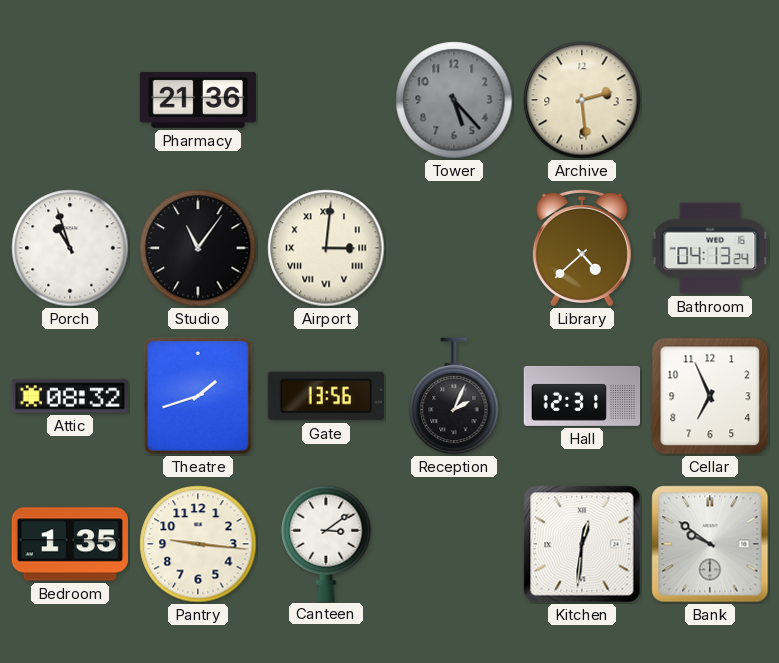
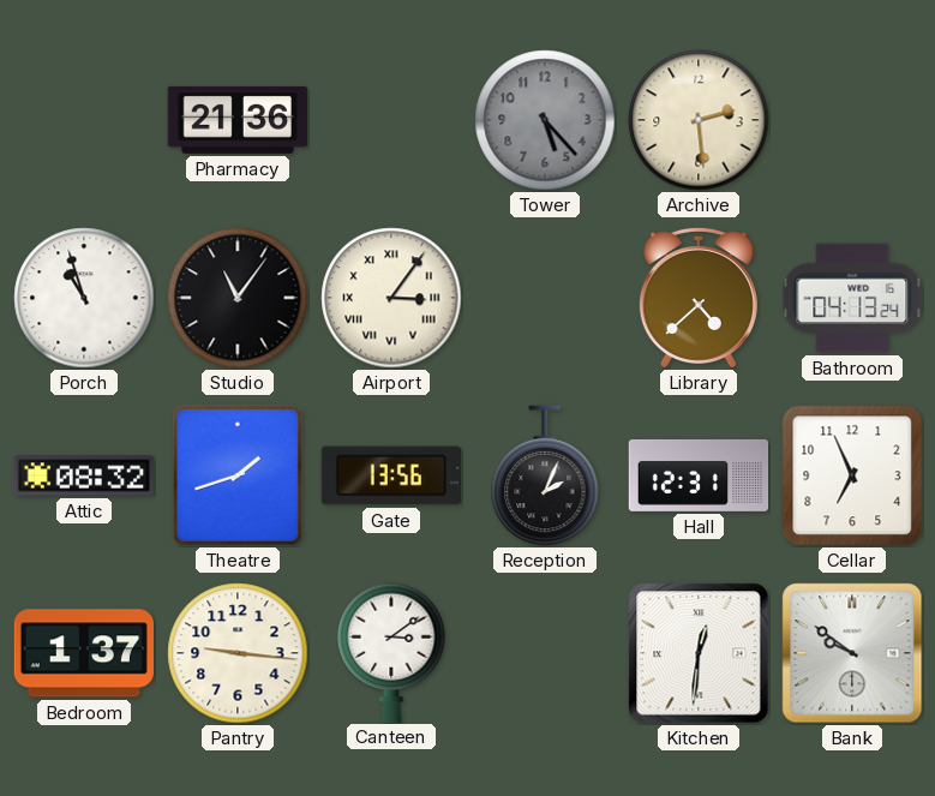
Airport: 3:01 -> 3:06 (391, 298)
Bedroom: 1:35 -> 1:37 (84, 653)
